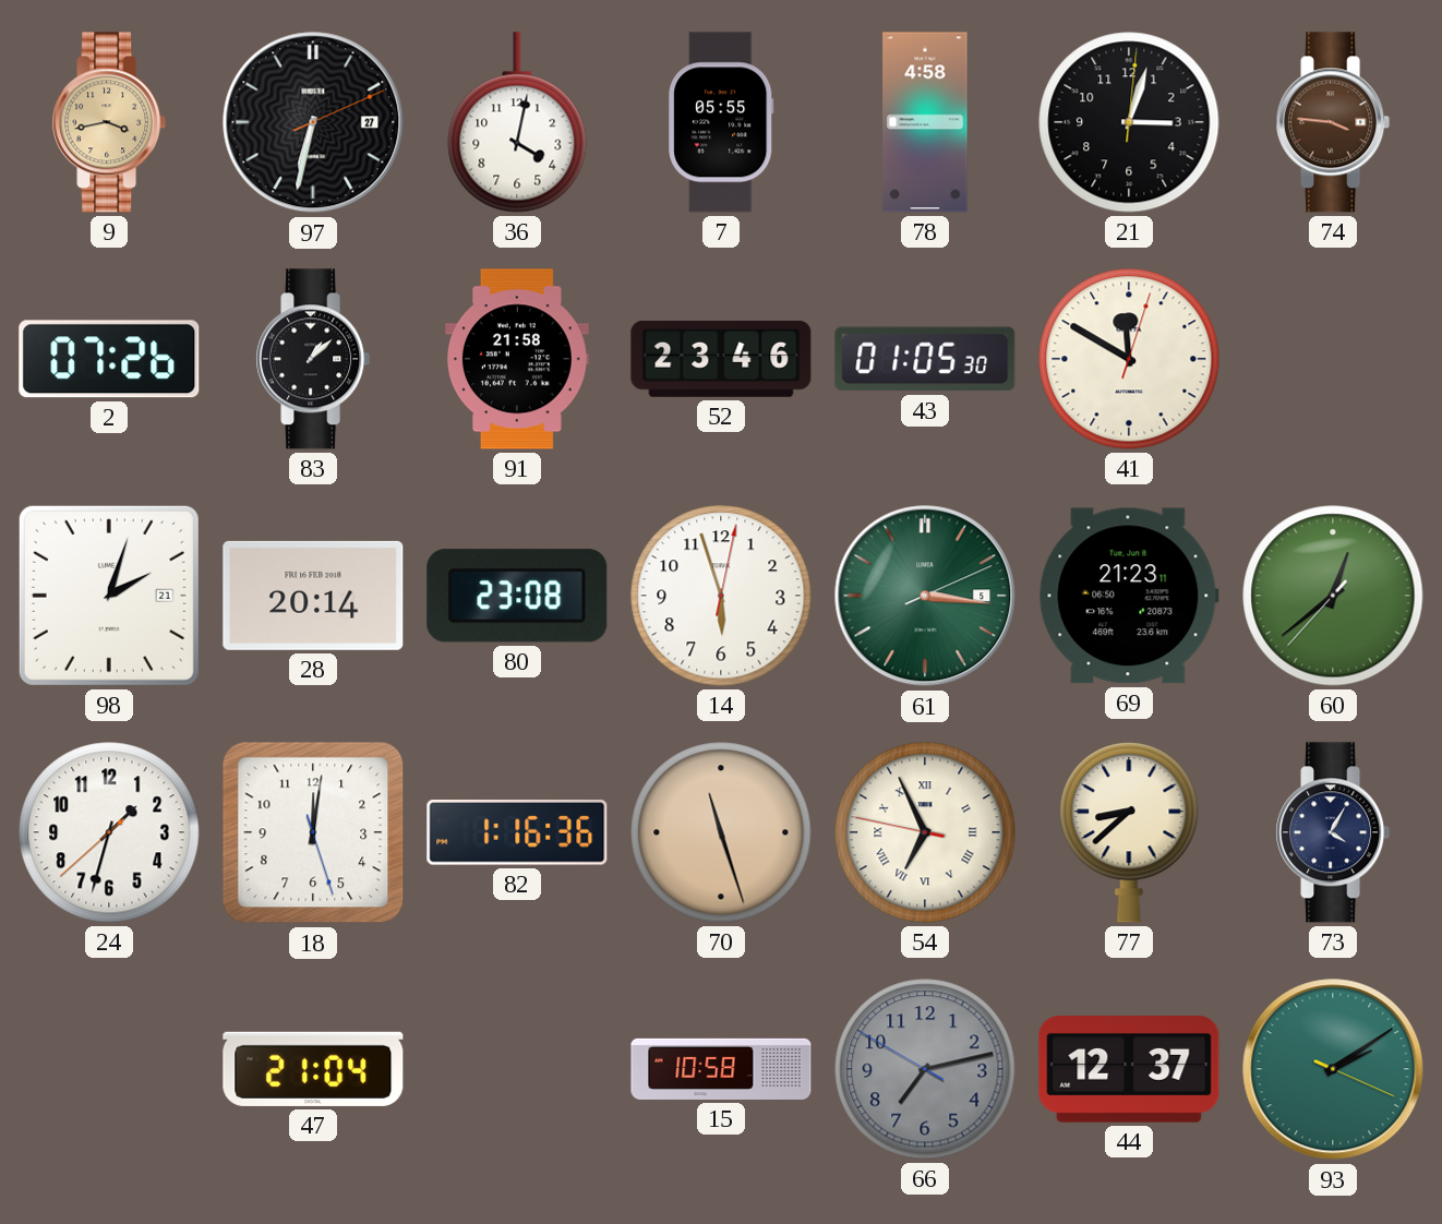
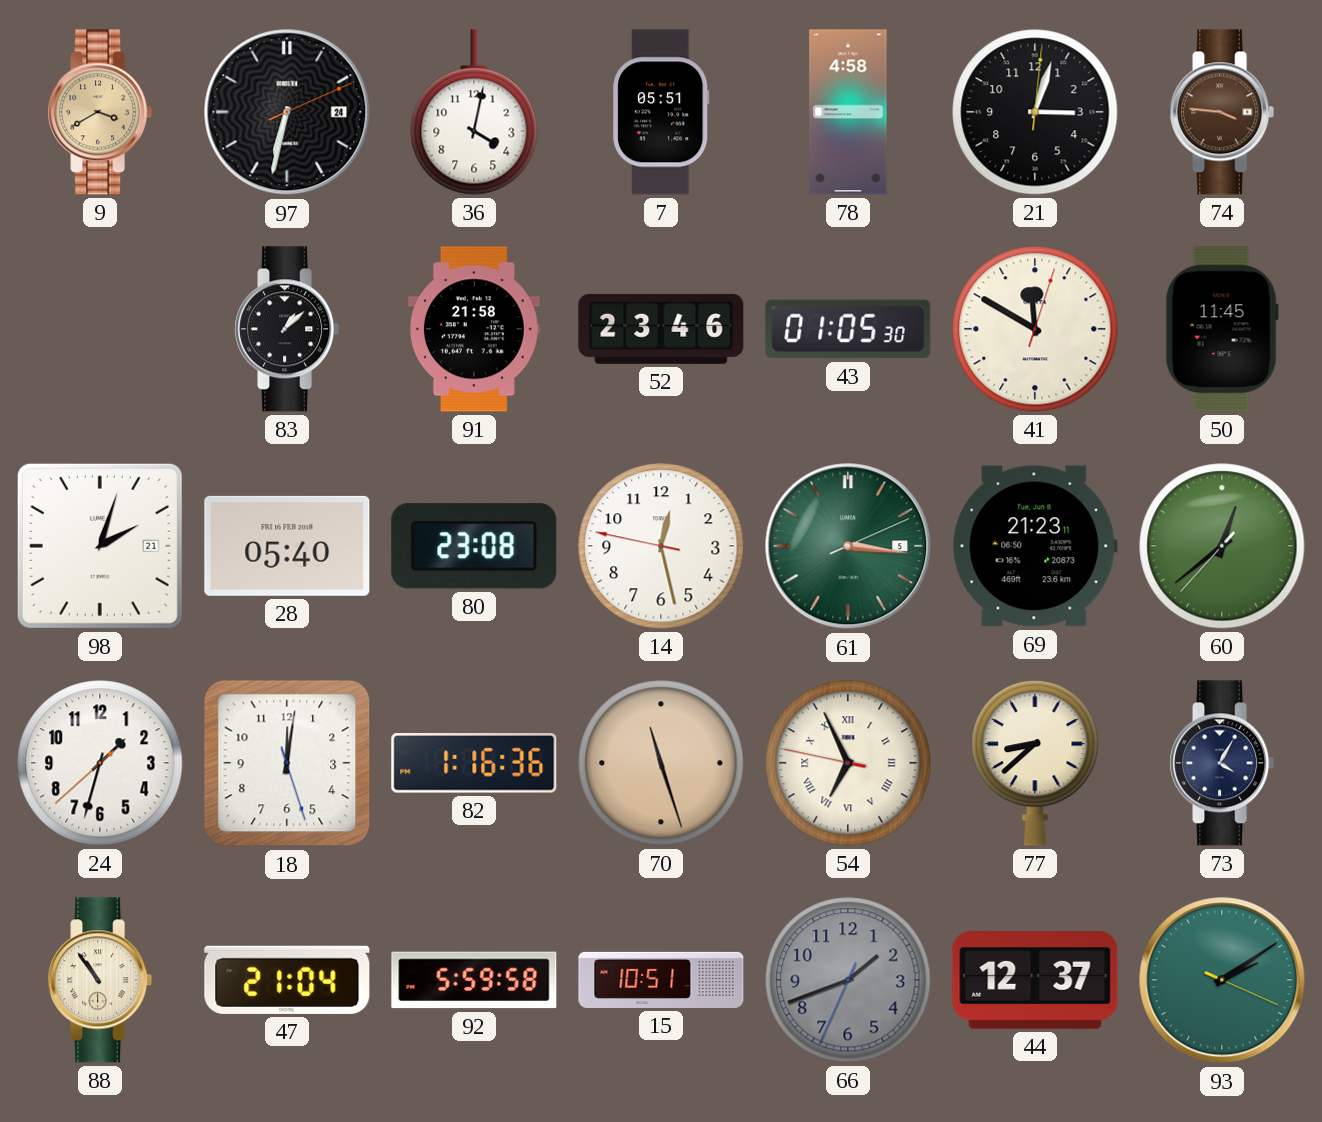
9: 3:43 -> 3:40 (100, 112)
97 date: 27 -> 24 (287, 112)
7: 05:55 -> 05:51 (661, 112)
2: 07:26 -> none (109, 359)
50: none -> 11:45 (1222, 329)
28: 20:14 -> 05:40 (287, 546)
14: 5:57 -> 12:27 (661, 546)
88: none -> 10:54 (100, 980)
92: none -> 5:59 (474, 980)
15: 10:58 -> 10:51 (661, 980)
66: 7:12 -> 1:41 (848, 980)
